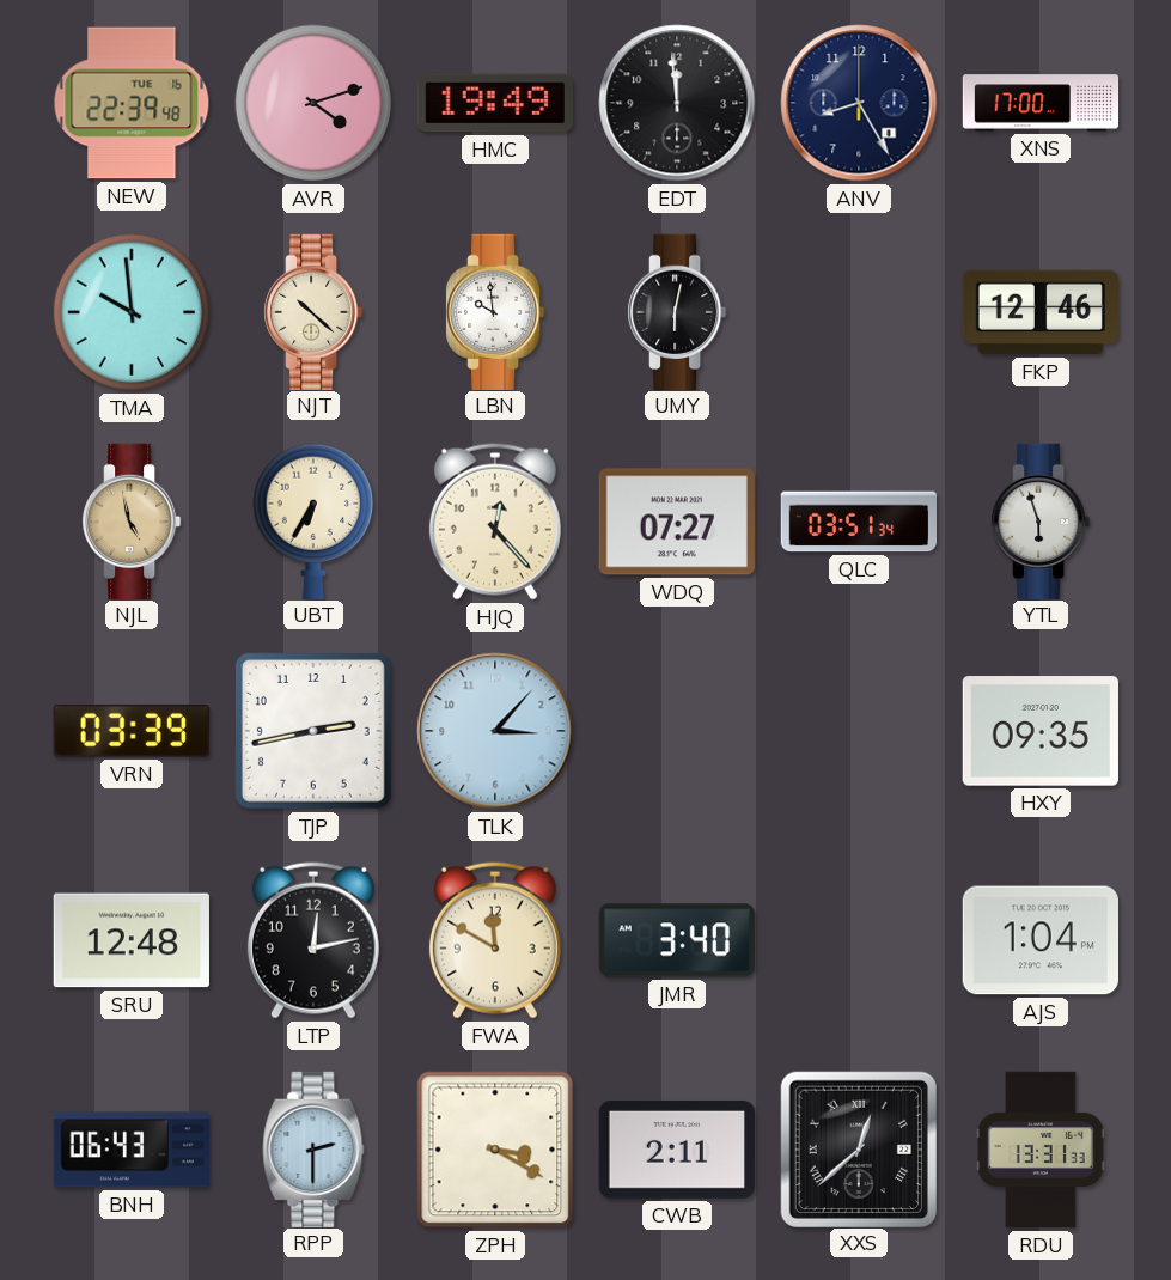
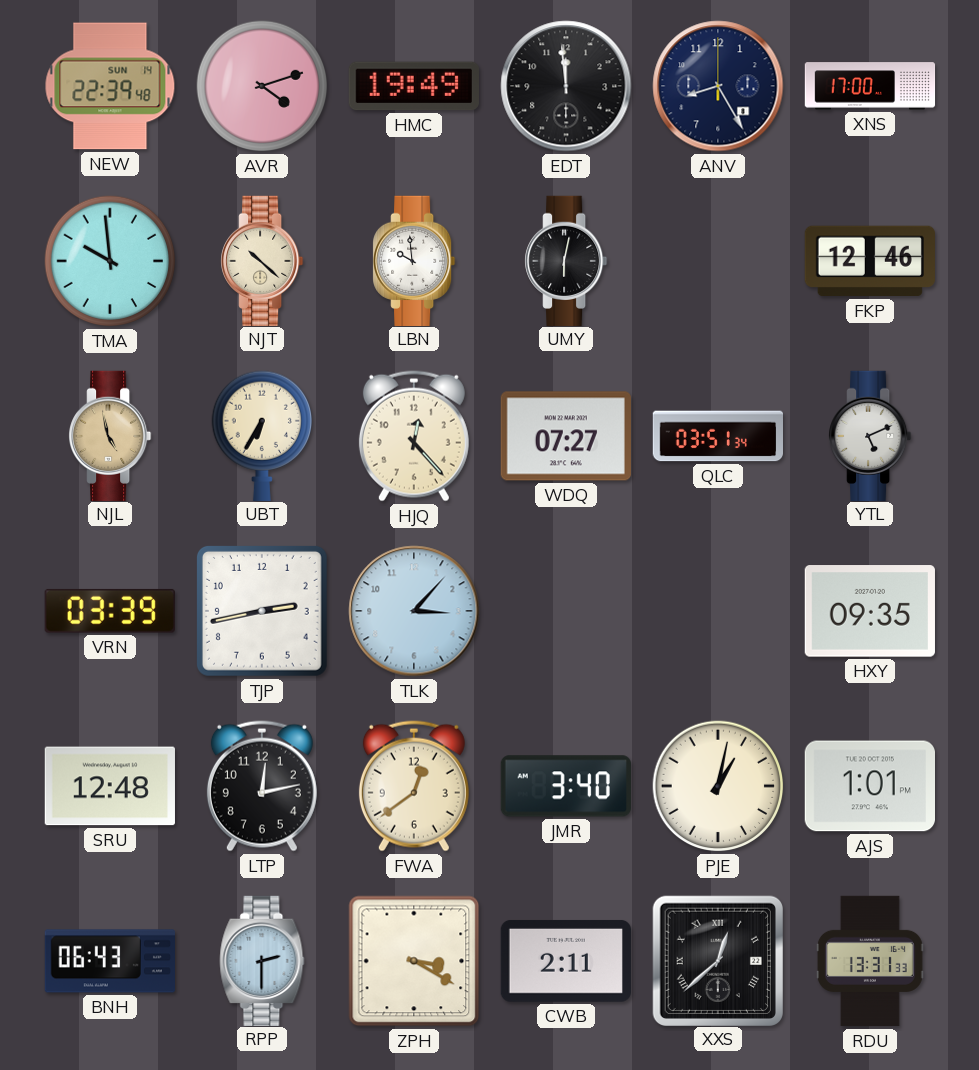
NEW date: TUE 16 -> SUN 14 (110, 86)
YTL: 5:57 -> 5:11 (871, 435)
FWA: 11:50 -> 12:39 (414, 786)
PJE: none -> 1:02 (718, 786)
AJS: 1:04 -> 1:01 (869, 786)
